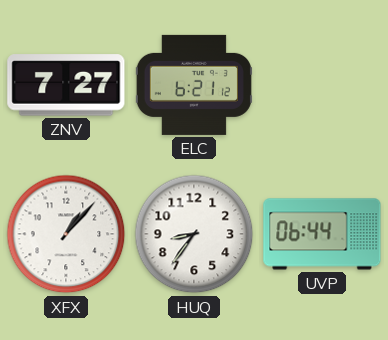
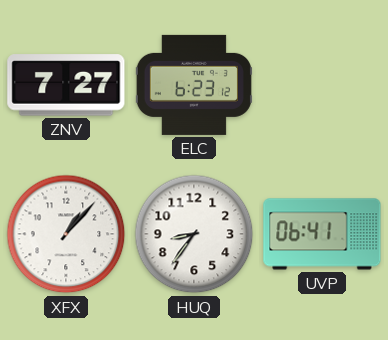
ELC: 6:21 -> 6:23 (194, 85)
UVP: 06:44 -> 06:41 (322, 234)
